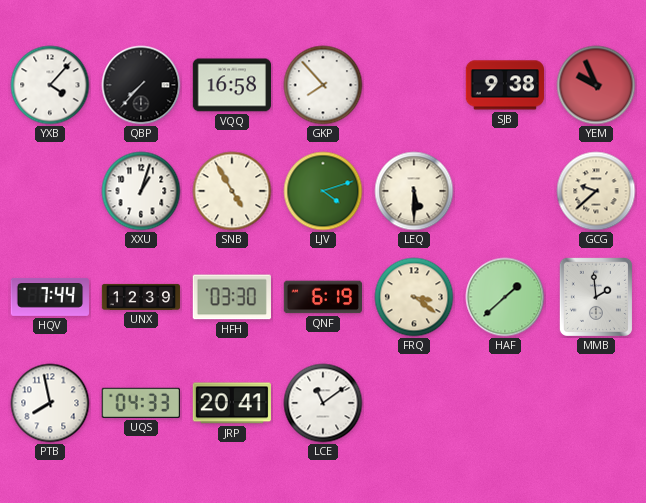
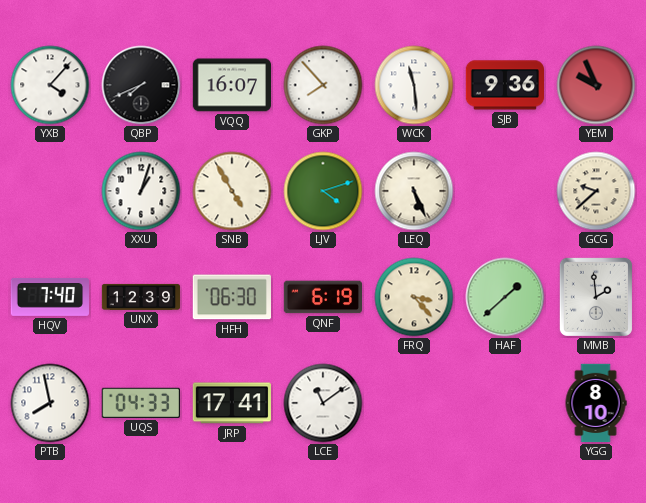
QBP: 7:37 -> 7:41 (141, 85)
VQQ: 16:58 -> 16:07 (231, 85)
WCK: none -> 11:29 (414, 85)
SJB: 9:38 -> 9:36 (505, 85)
LEQ: 5:30 -> 5:26 (414, 191)
HQV: 7:44 -> 7:40 (50, 297)
HFH: 03:30 -> 06:30 (232, 297)
FRQ: 3:21 -> 3:23 (414, 297)
JRP: 20:41 -> 17:41 (231, 403)
YGG: none -> 8:10 (596, 403)
